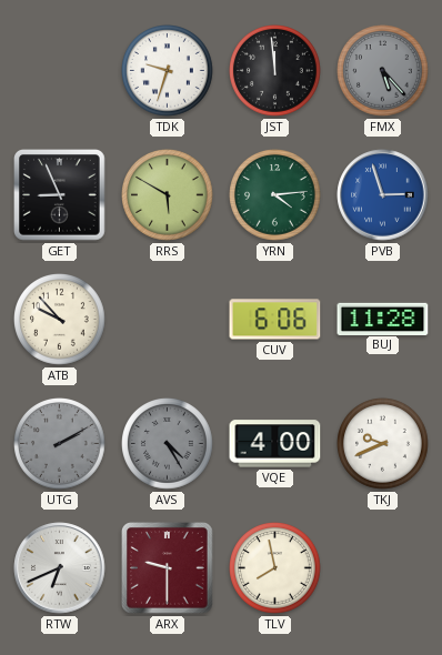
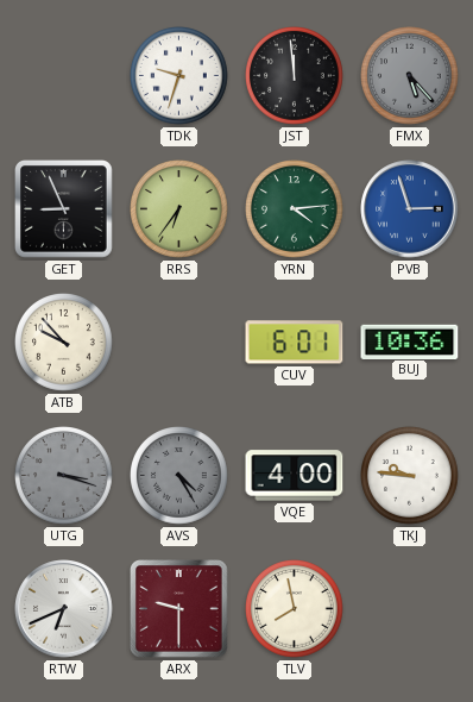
RRS: 5:50 -> 6:36 (179, 209)
CUV: 6:06 -> 6:01 (295, 343)
BUJ: 11:28 -> 10:36 (410, 341)
UTG: 2:10 -> 3:18 (64, 476)
TKJ: 9:41 -> 9:46 (410, 476)
